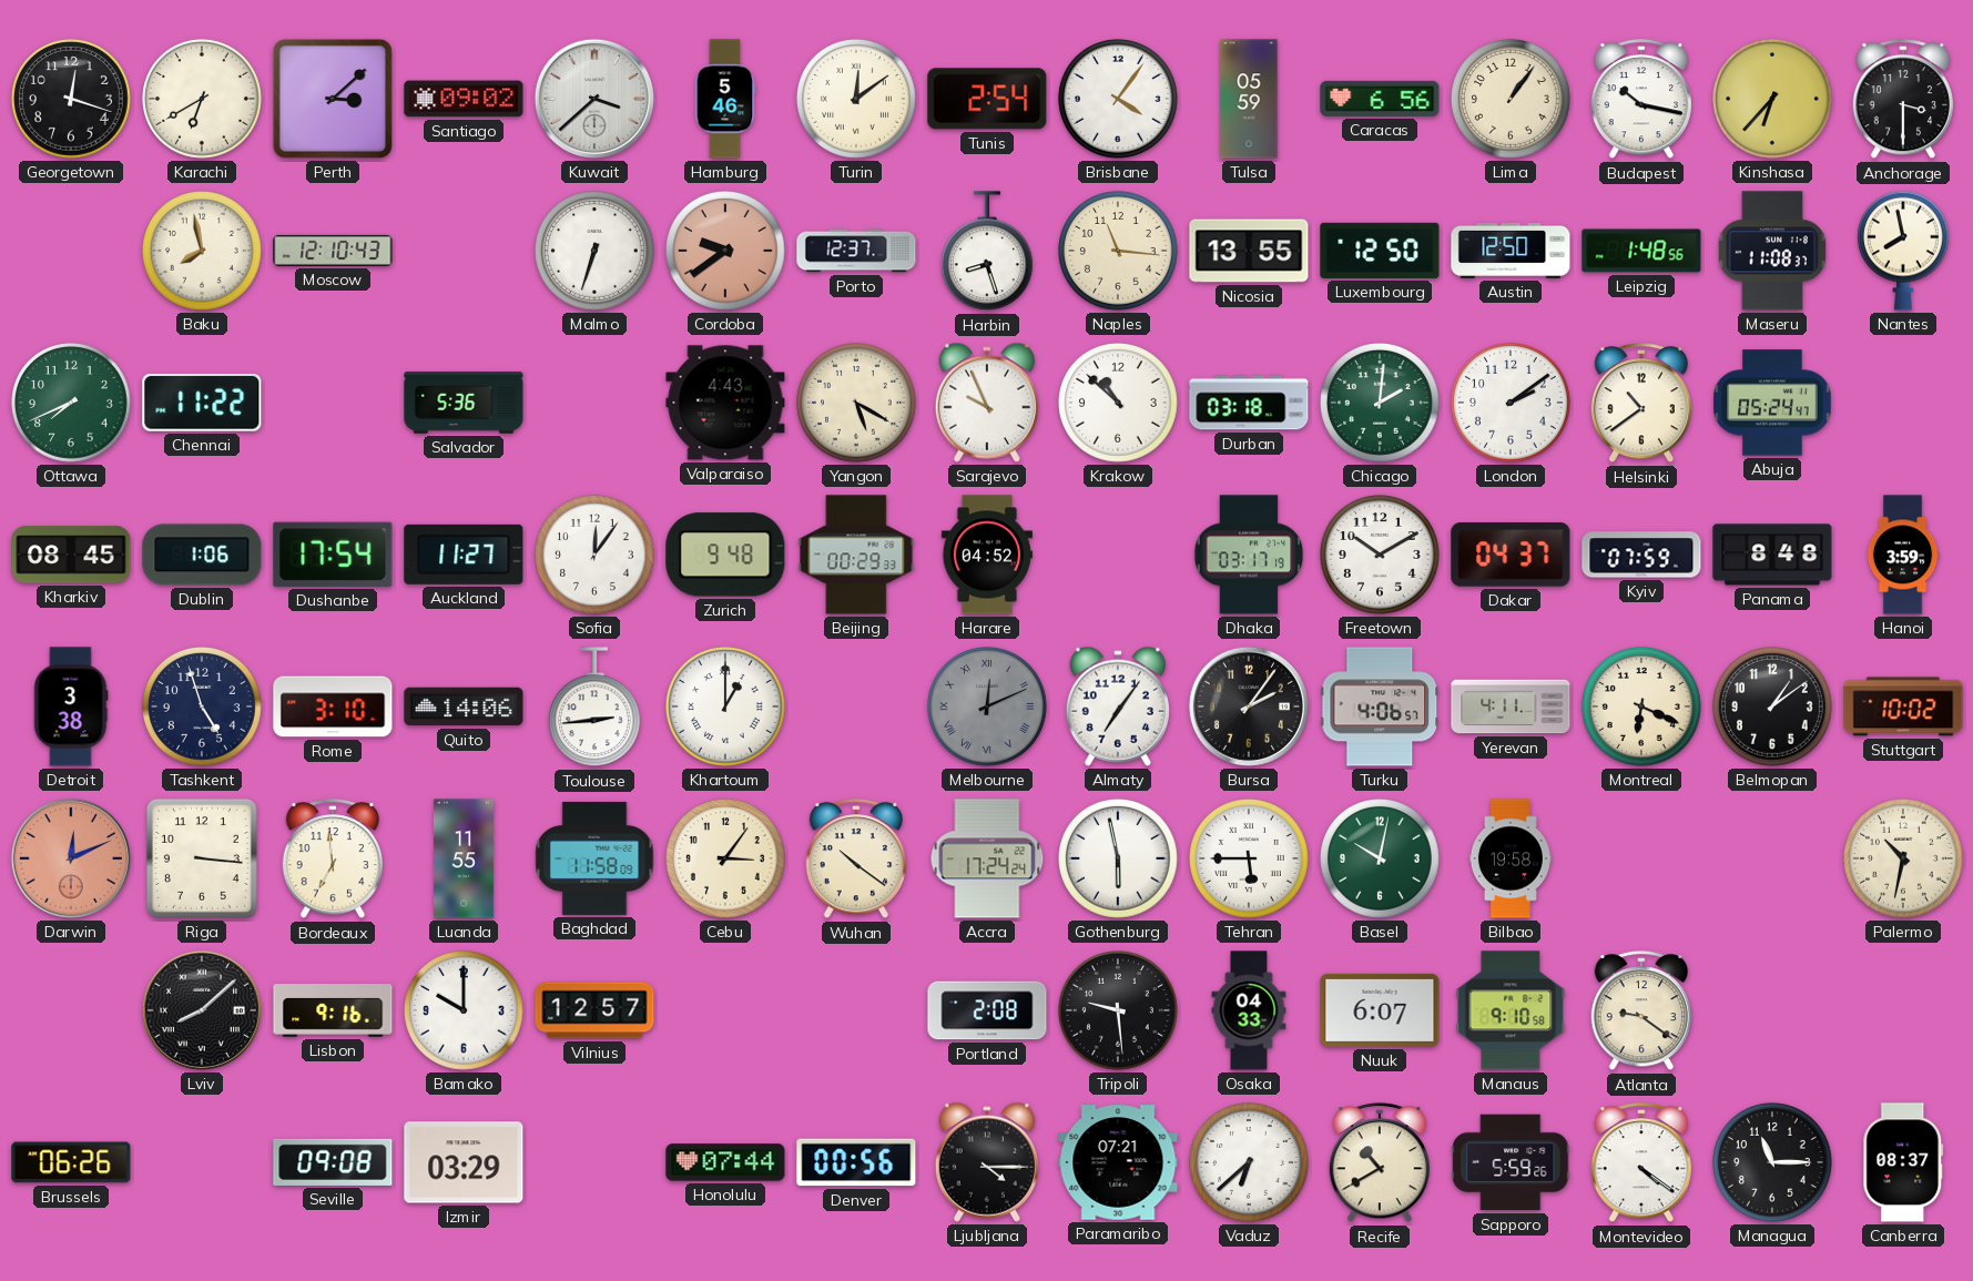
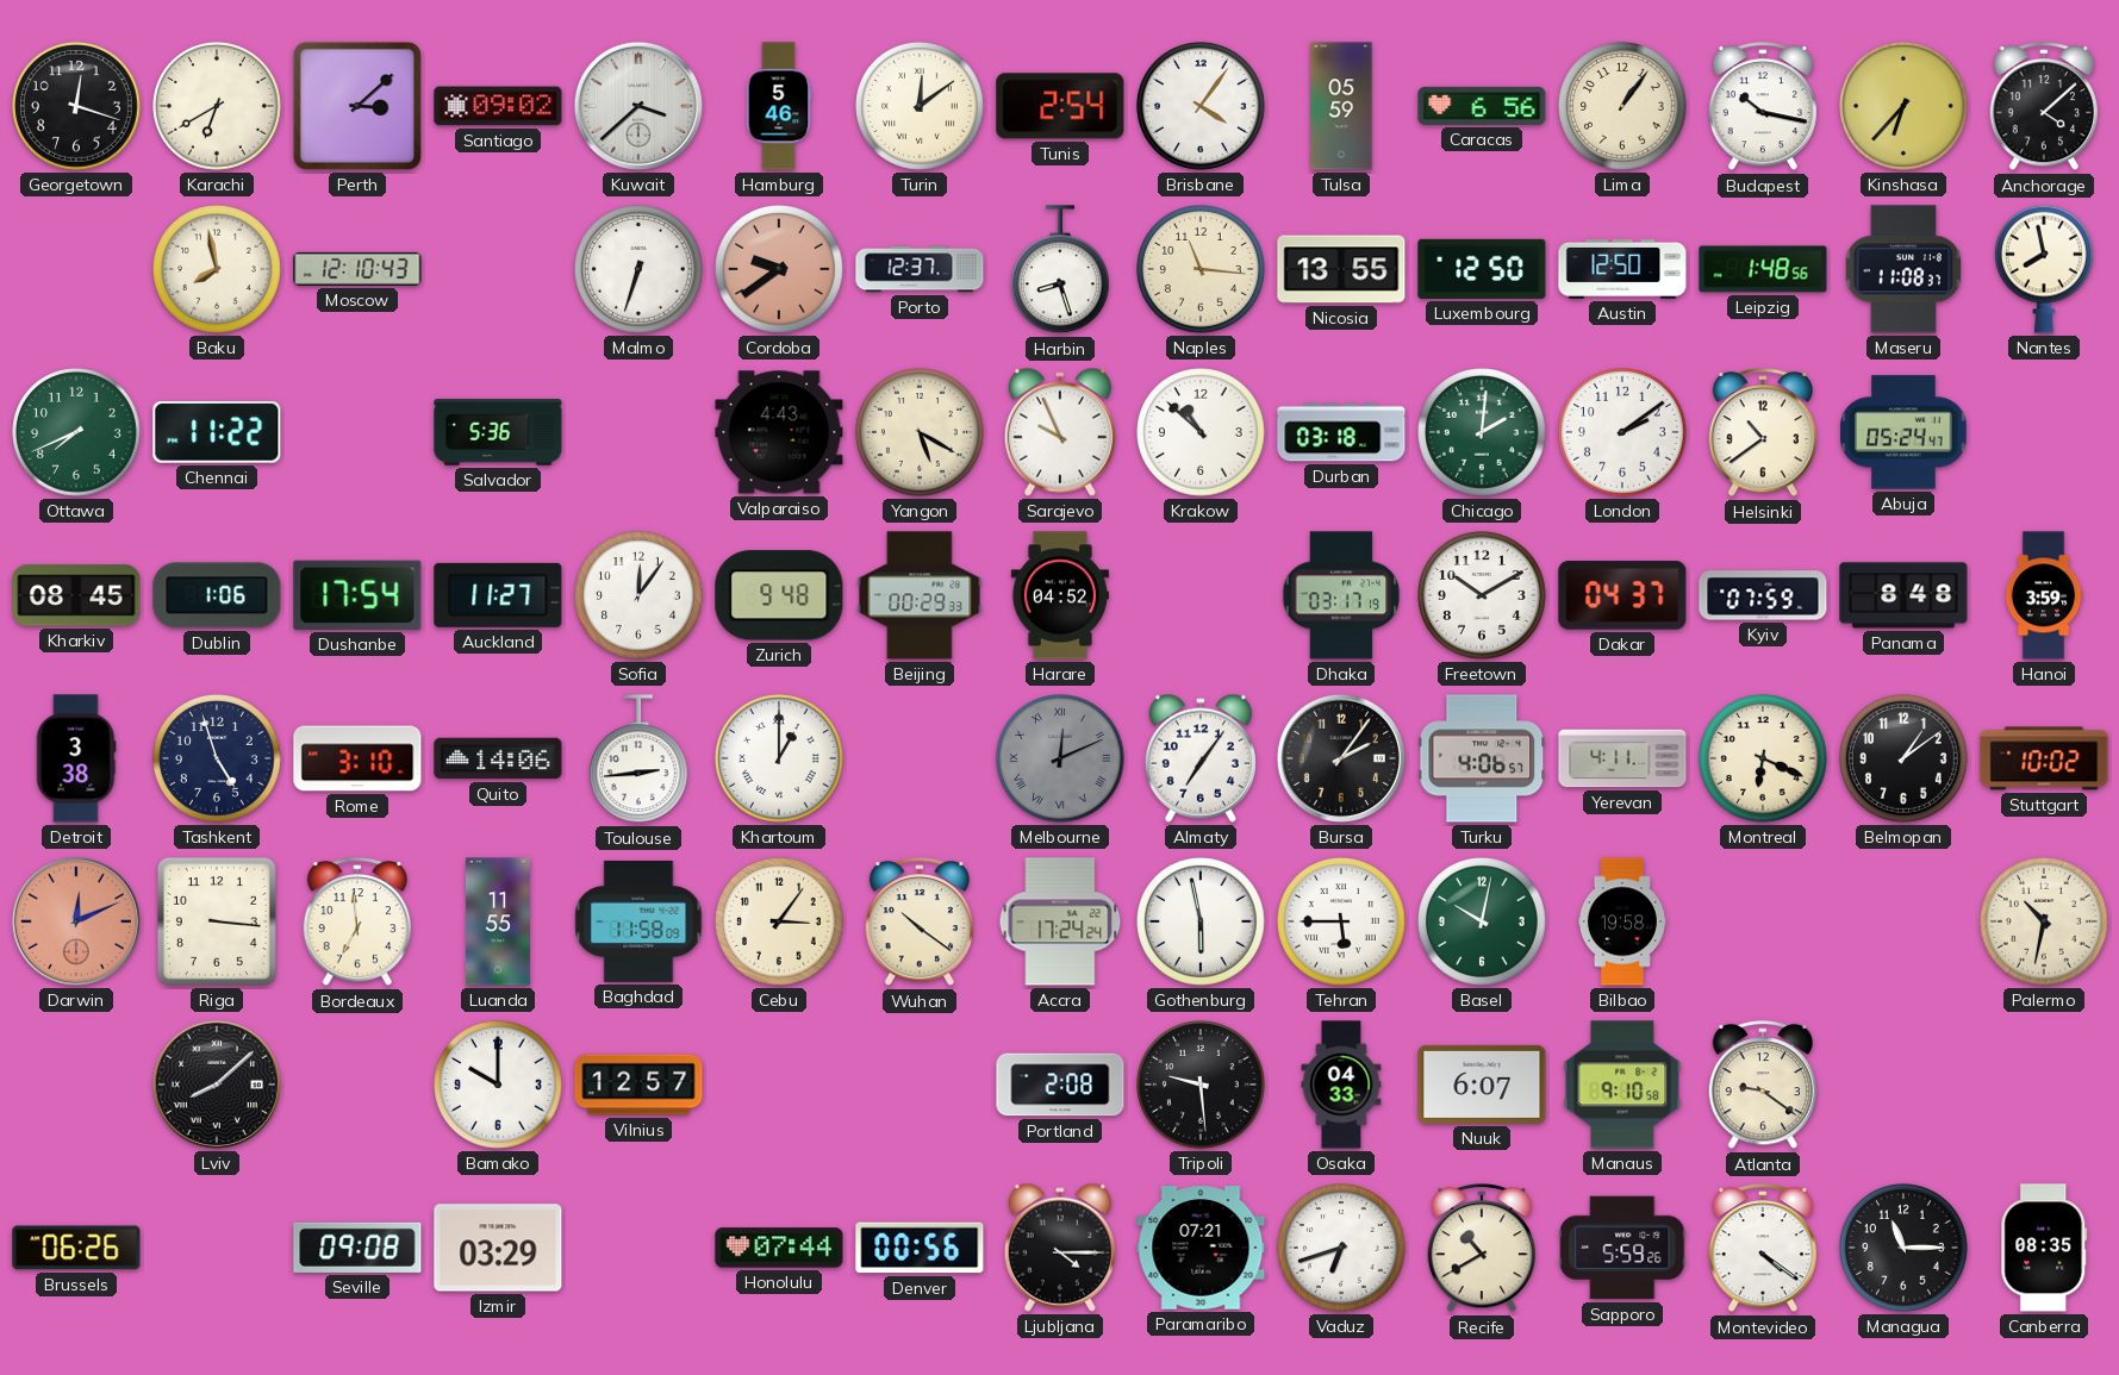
Anchorage: 3:30 -> 4:08 (2043, 107)
Lisbon: 9:16 -> none (333, 1010)
Vaduz: 6:38 -> 6:42 (1342, 1249)
Canberra: 08:37 -> 08:35 (2044, 1248)
